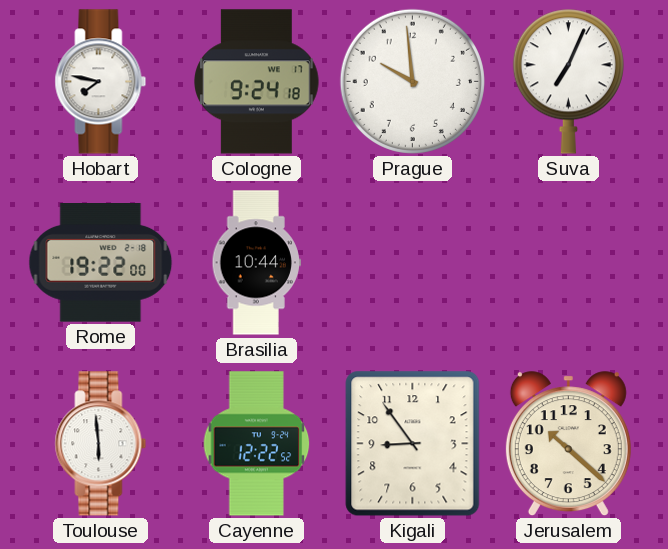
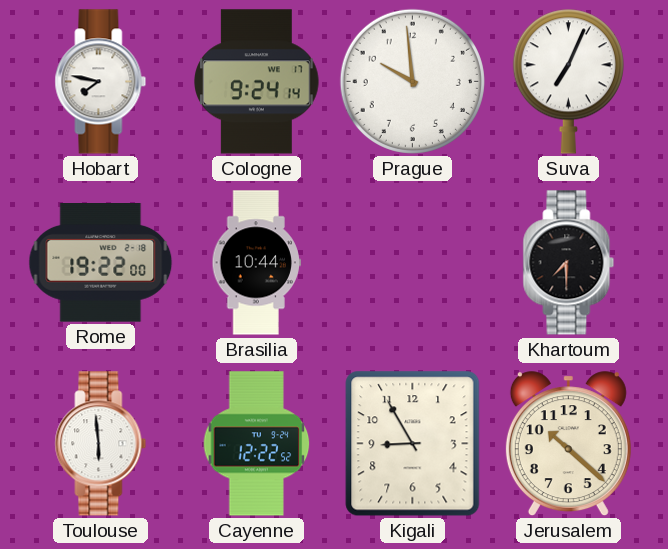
Cologne: 9:24:18 -> 9:24:14 (257, 82)
Khartoum: none -> 7:30 (569, 263)
Kigali: 8:54 -> 8:55 (413, 444)
